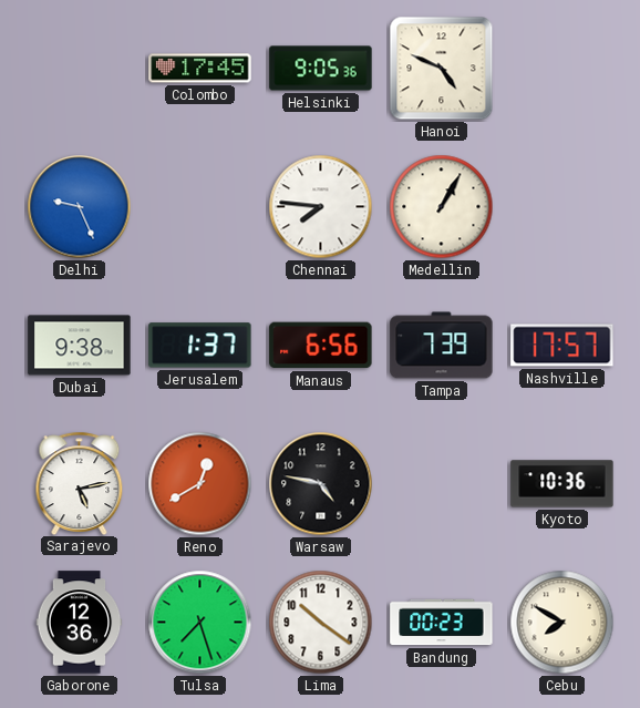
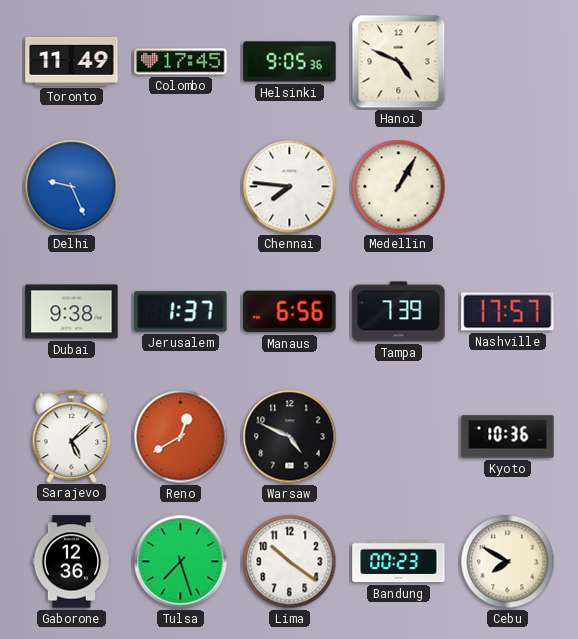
Toronto: none -> 11:49 (72, 61)
Sarajevo: 5:13 -> 5:08 (72, 436)
Warsaw: 4:47 -> 4:49 (290, 437)
